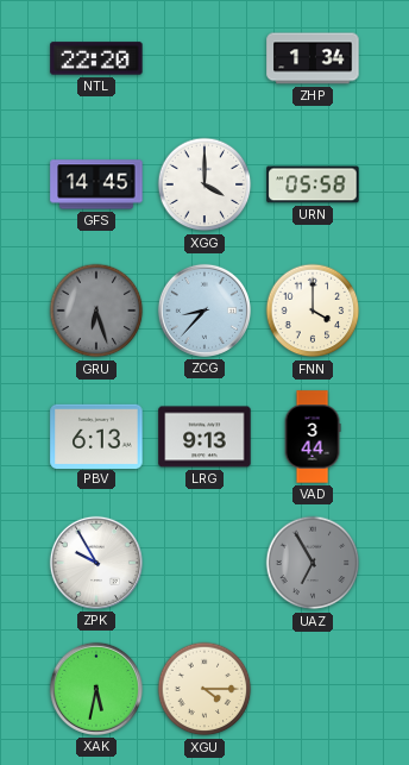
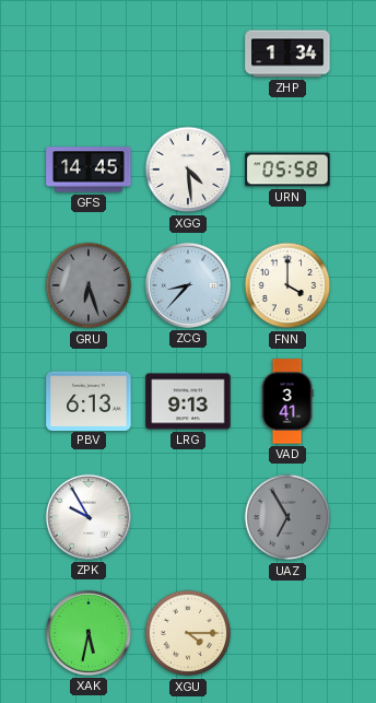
NTL: 22:20 -> none (96, 58)
XGG: 4:00 -> 4:29 (188, 169)
VAD: 3:44 -> 3:41 (287, 401)
